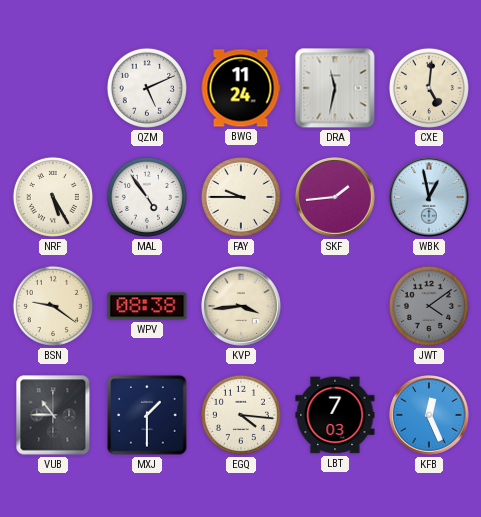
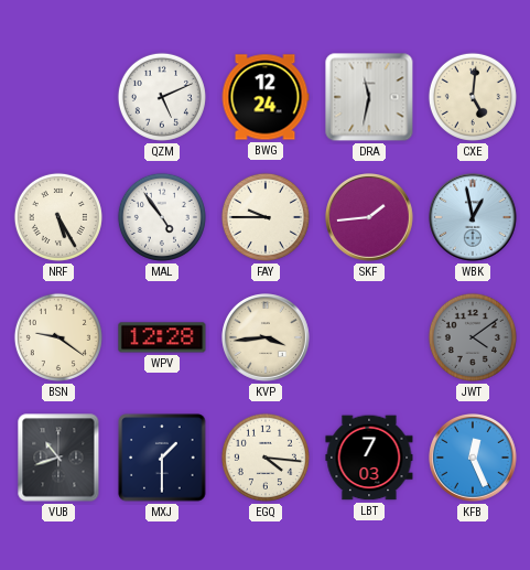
BWG: 11:24 -> 12:24 (266, 97)
WPV: 08:38 -> 12:28 (162, 337)
VUB: 10:45 -> 10:42 (58, 458)
